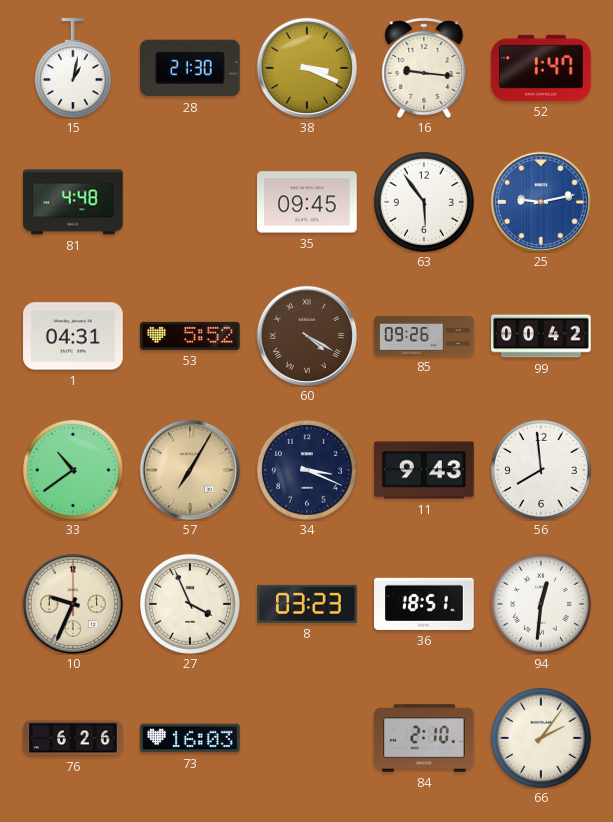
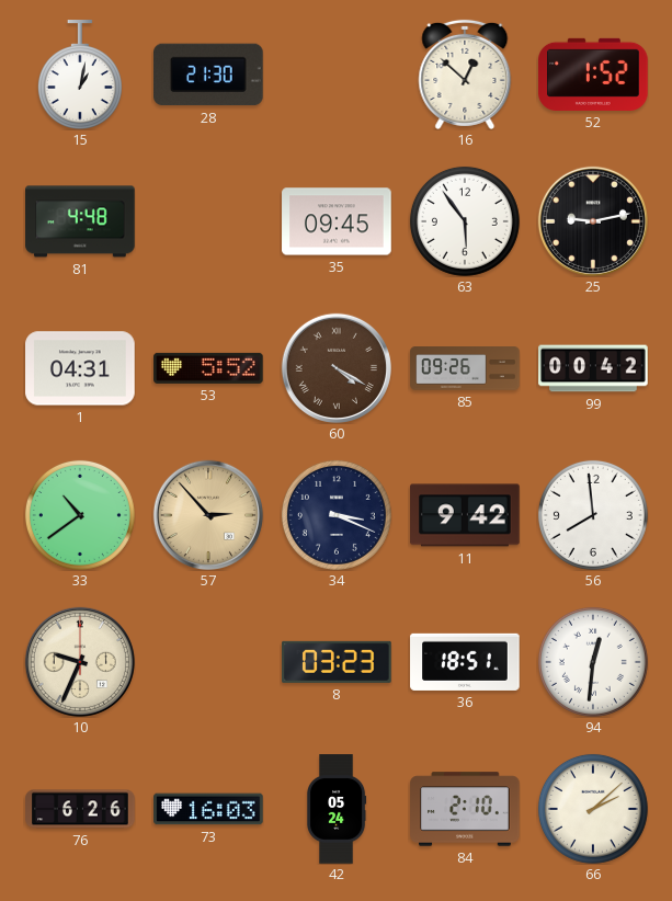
38: 3:19 -> none (307, 68)
16: 9:16 -> 12:52 (465, 75)
52: 1:47 -> 1:52 (593, 75)
25 dial: blue -> black (593, 221)
57: 7:05 -> 2:53 (208, 515)
11: 9:43 -> 9:42 (465, 515)
27: 3:56 -> none (190, 604)
42: none -> 05:24 (337, 809)
66: 2:06 -> 2:08 (593, 809)
